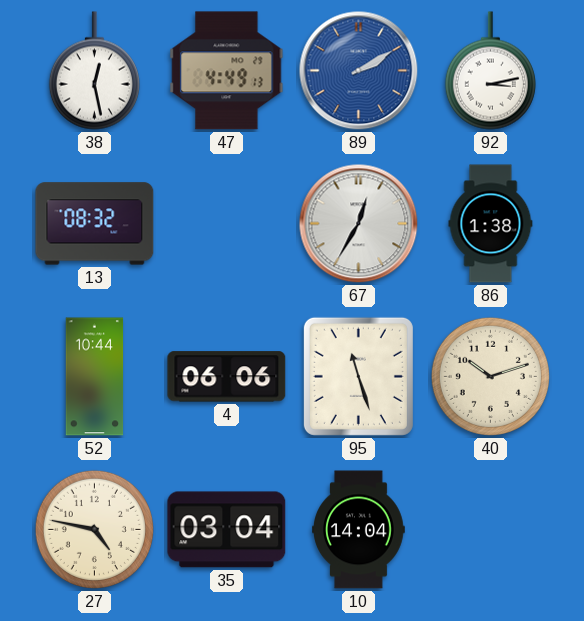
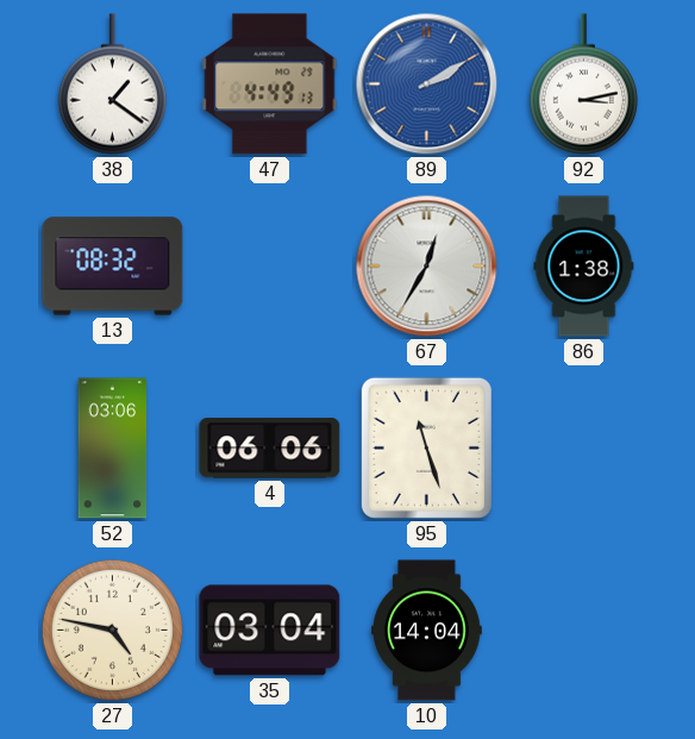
38: 12:28 -> 1:21 (112, 84)
52: 10:44 -> 03:06 (113, 449)
40: 10:12 -> none (490, 376)
